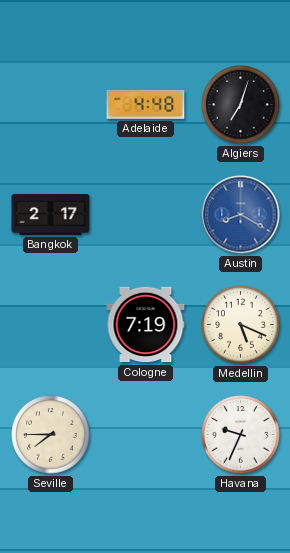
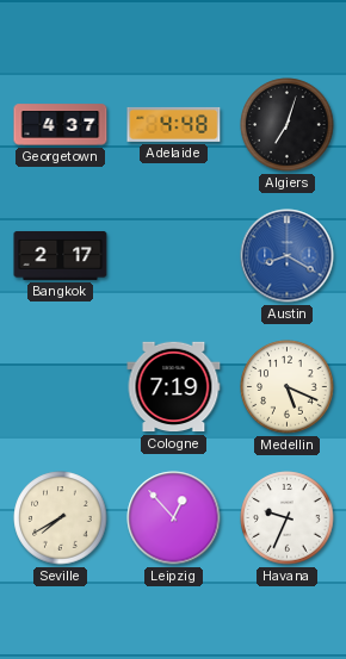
Georgetown: none -> 4:37 (61, 125)
Seville: 7:45 -> 7:40 (61, 518)
Leipzig: none -> 12:53 (174, 518)
